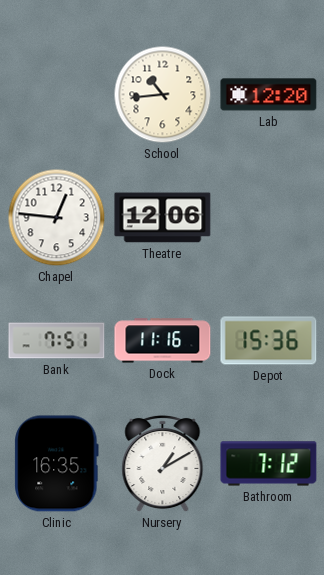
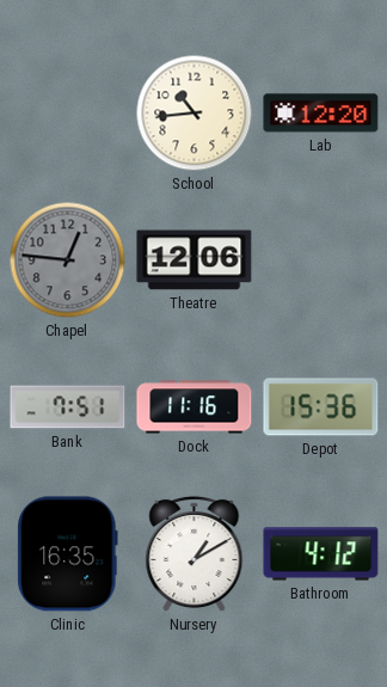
Chapel dial: white -> grey (68, 260)
Bathroom: 7:12 -> 4:12 (321, 554)
